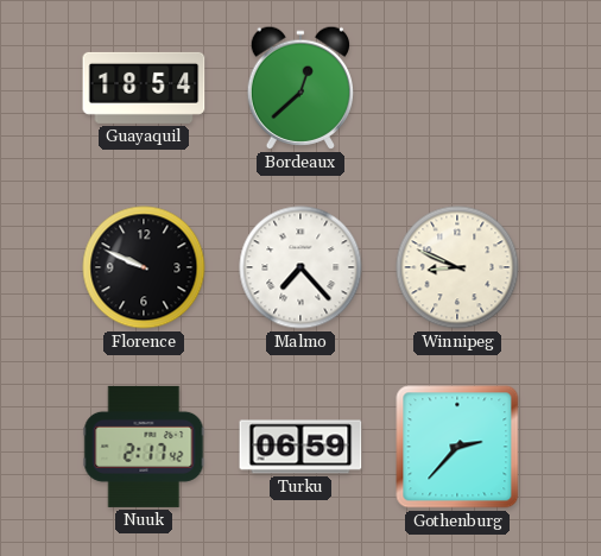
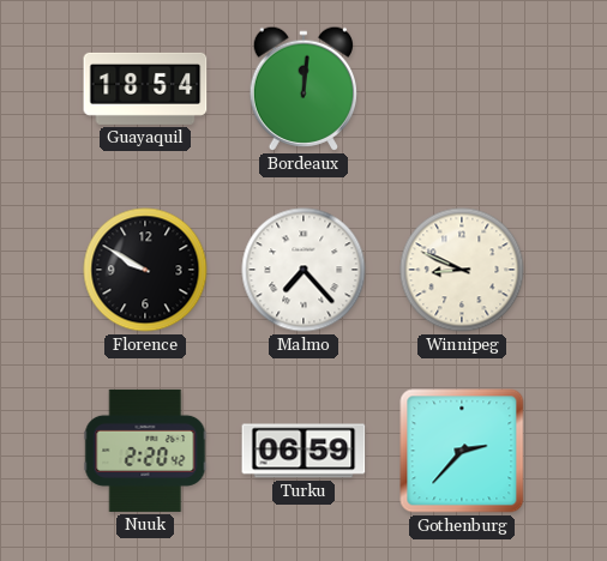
Bordeaux: 12:38 -> 12:01 (302, 89)
Florence: 9:49 -> 9:50 (145, 270)
Nuuk: 2:17 -> 2:20 (145, 451)
